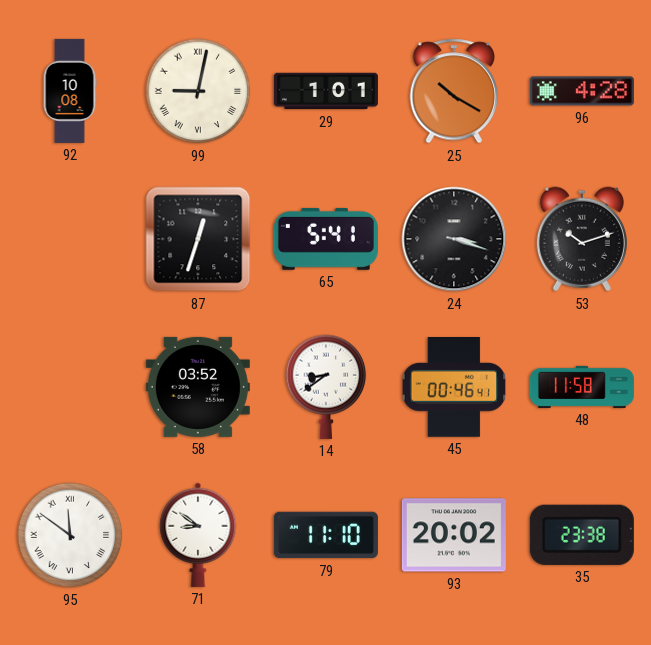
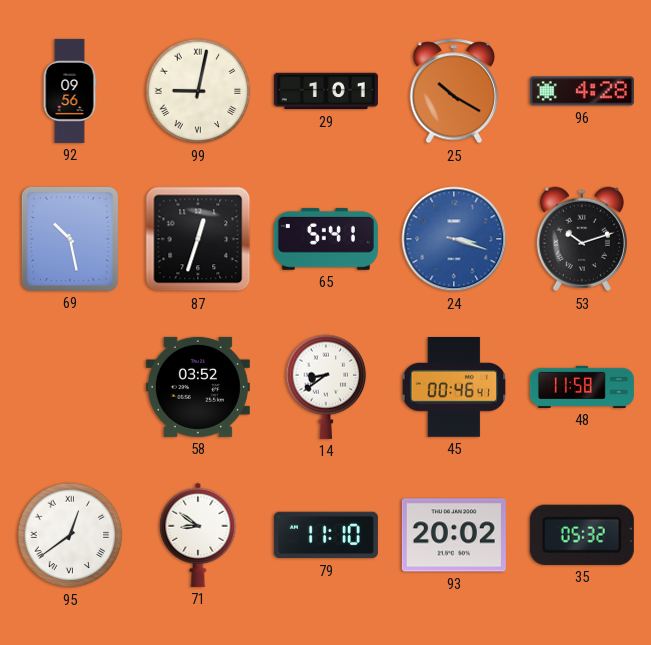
92: 10:08 -> 09:56 (70, 91)
69: none -> 10:28 (70, 239)
24 dial: black -> blue (454, 239)
95: 11:51 -> 12:39 (70, 535)
35: 23:38 -> 05:32 (582, 535)
